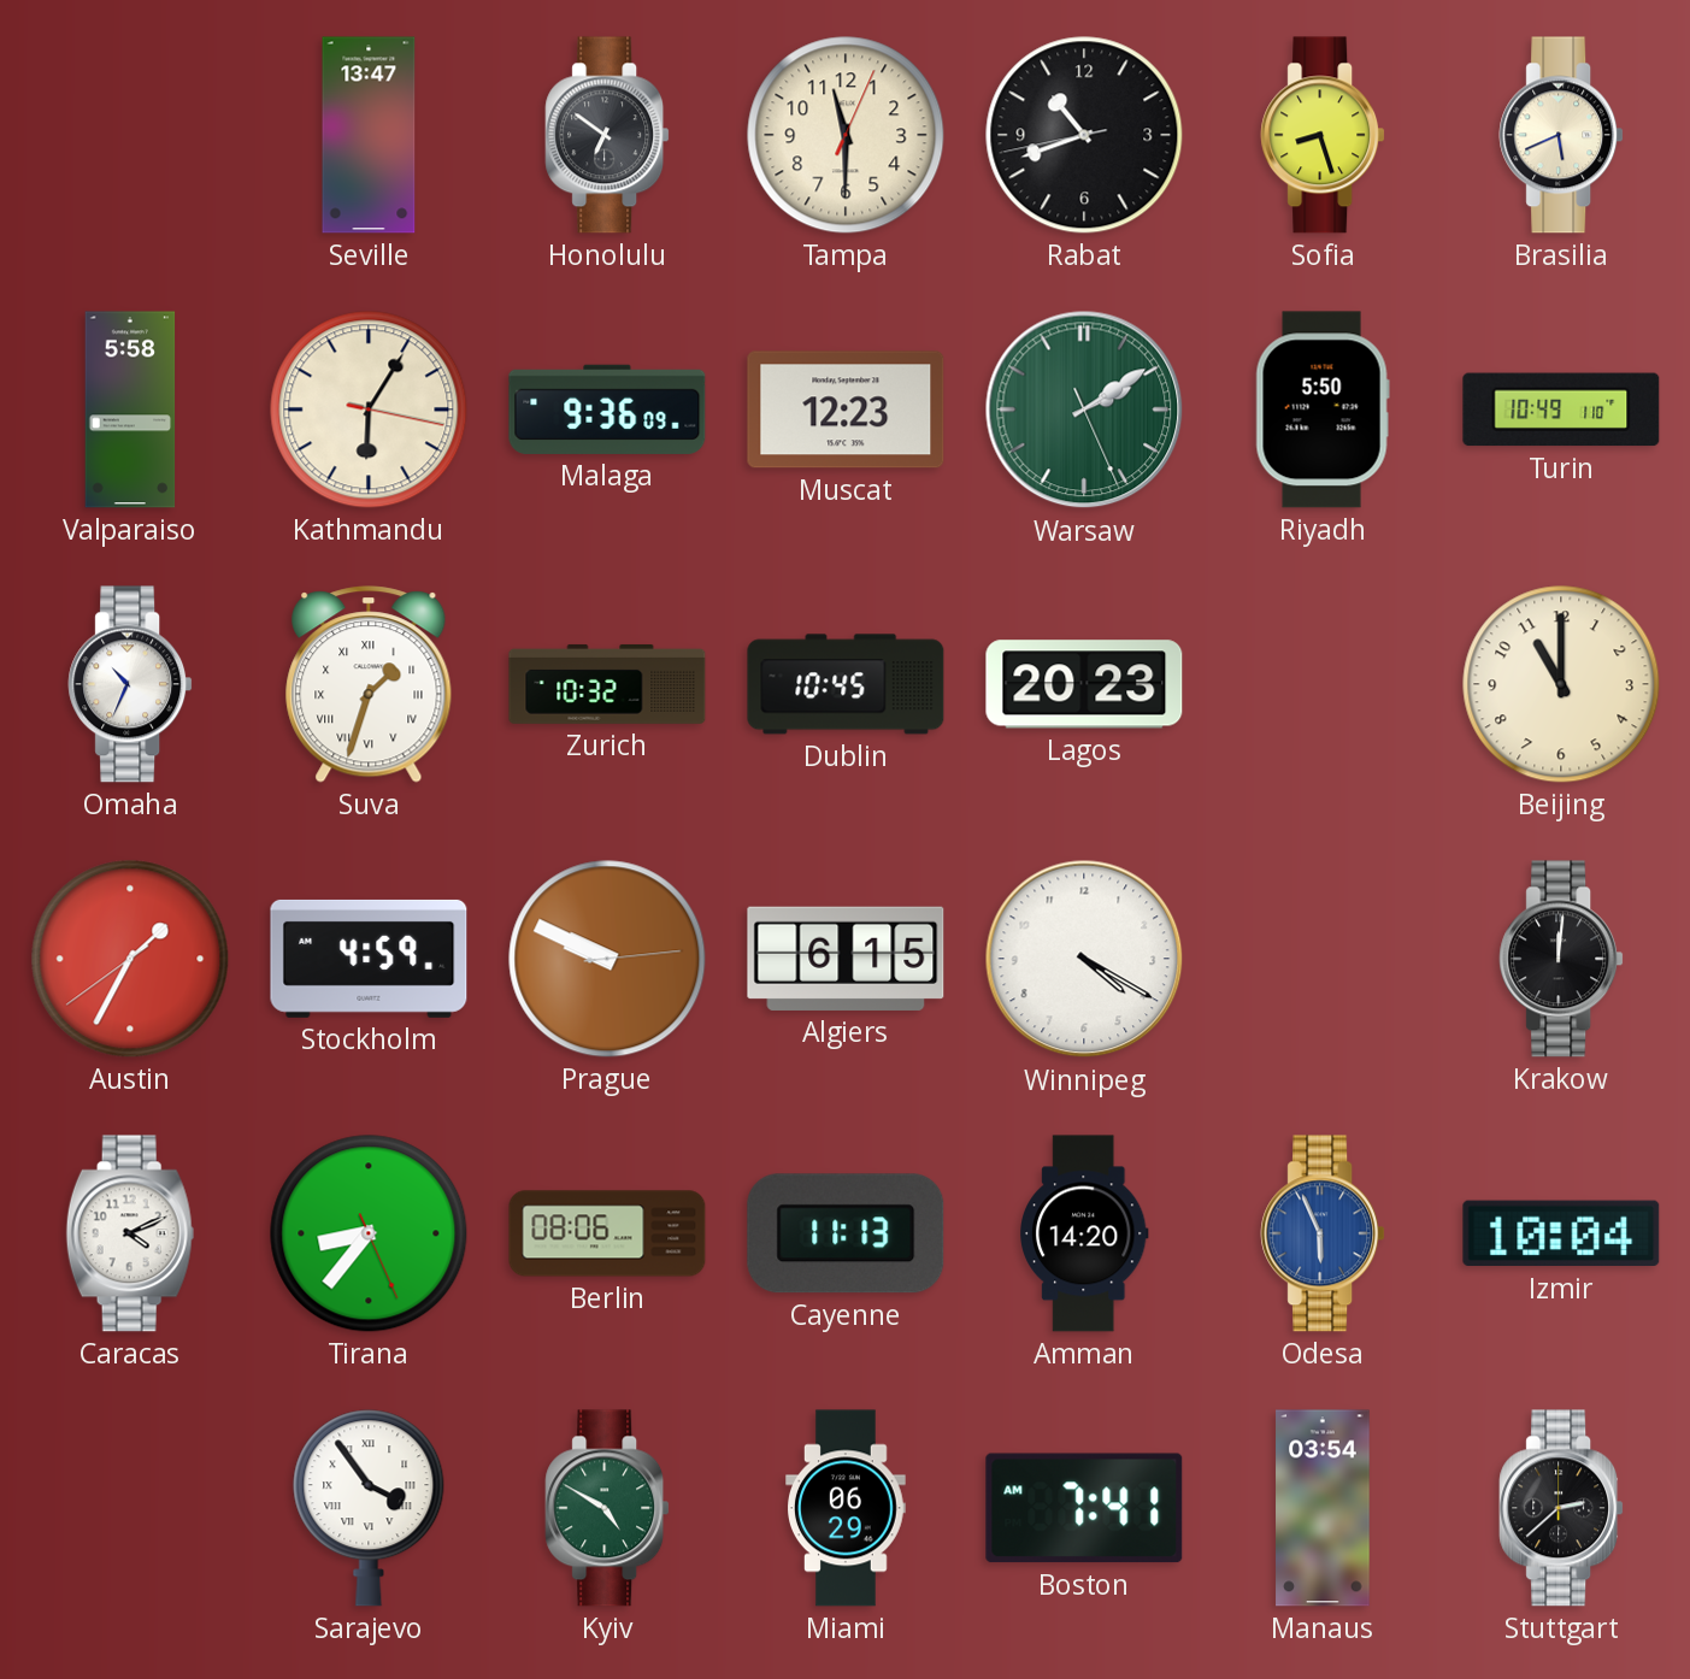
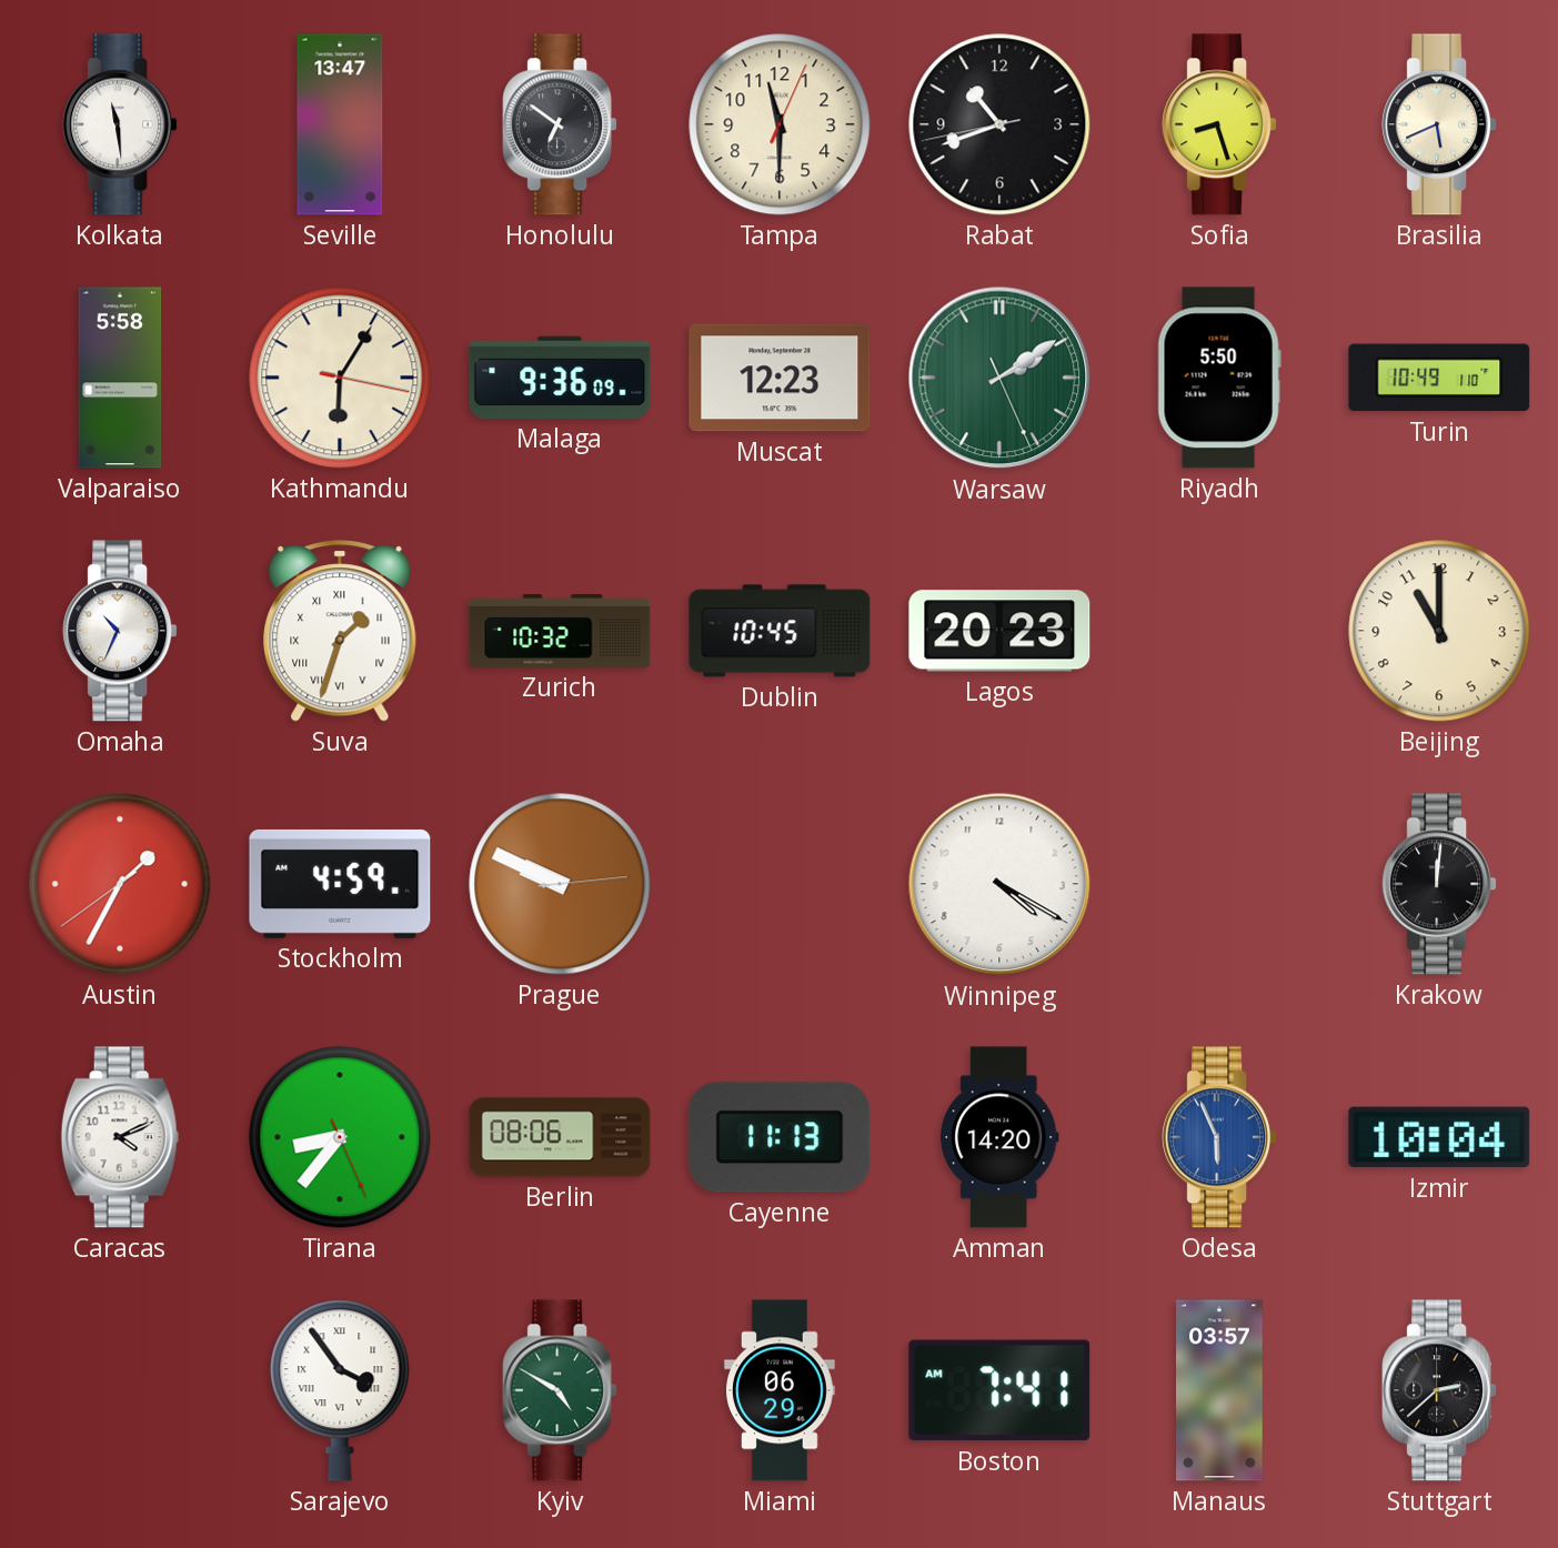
Kolkata: none -> 11:29 (120, 124)
Algiers: 6:15 -> none (846, 959)
Manaus: 03:54 -> 03:57 (1219, 1390)
